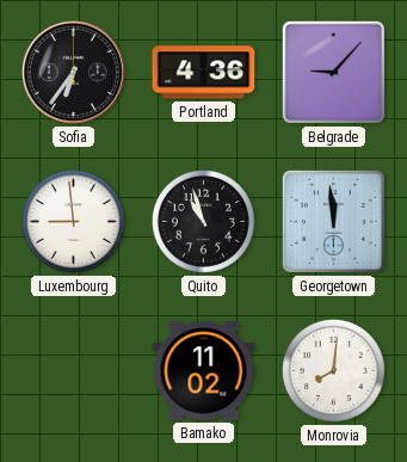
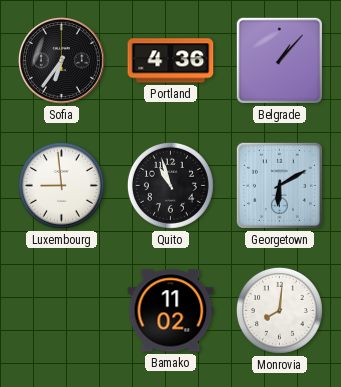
Belgrade: 9:07 -> 1:07 (279, 60)
Georgetown: 11:59 -> 6:10 (279, 185)
